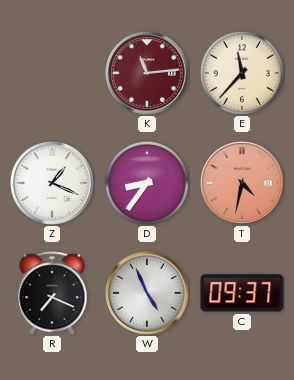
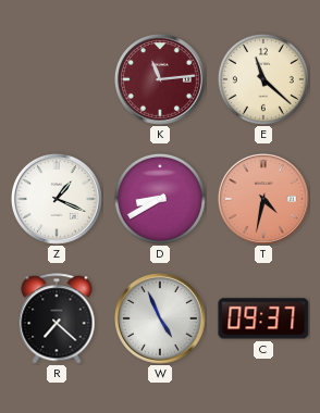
E: 11:37 -> 11:22 (263, 79)
D: 8:36 -> 8:40 (160, 199)
R: 7:19 -> 7:22 (57, 318)
